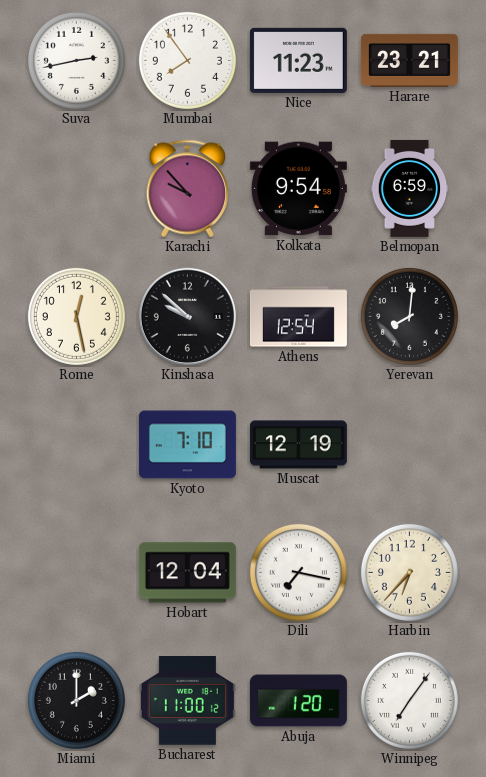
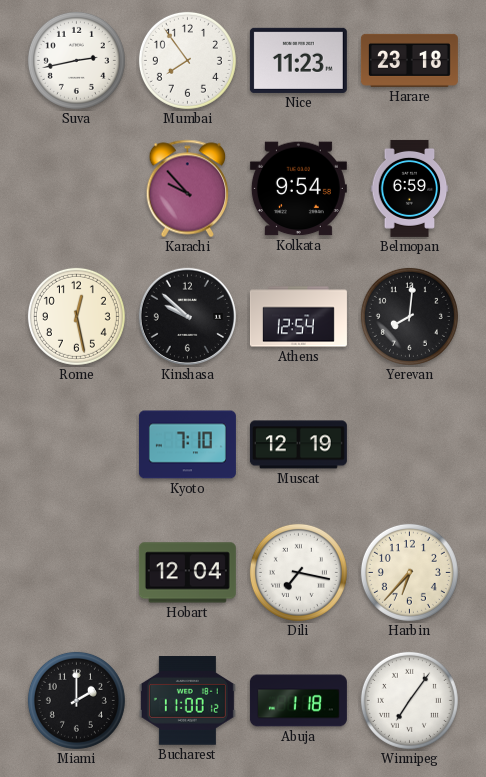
Harare: 23:21 -> 23:18 (409, 60)
Abuja: 1:20 -> 1:18 (298, 701)
